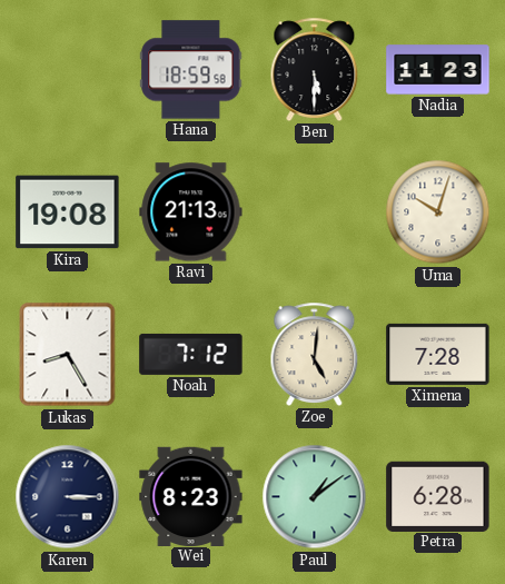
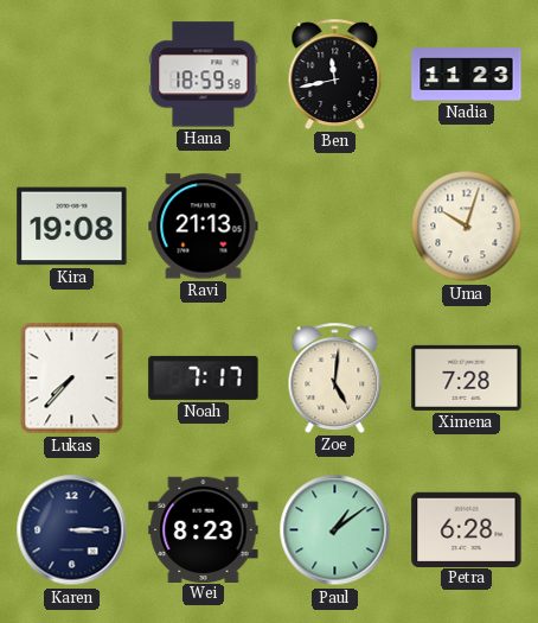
Ben: 5:30 -> 11:43 (335, 74)
Lukas: 8:25 -> 7:37 (72, 379)
Noah: 7:12 -> 7:17 (204, 377)
